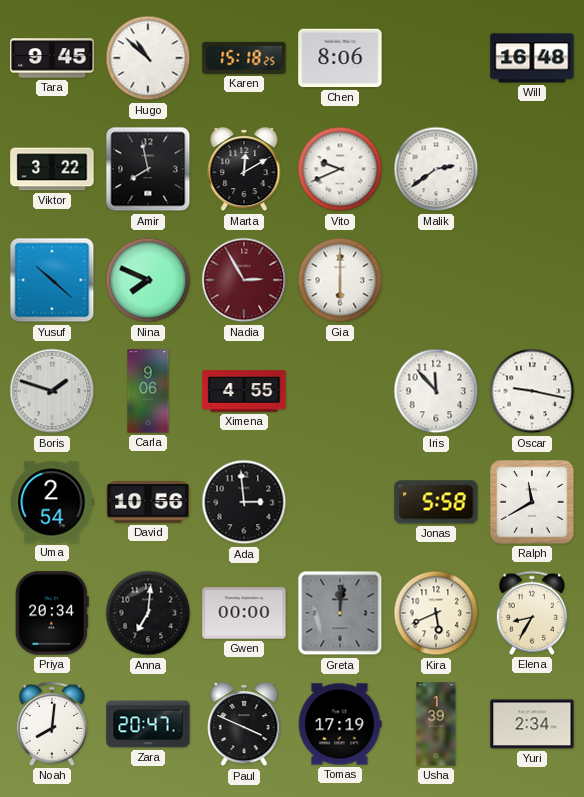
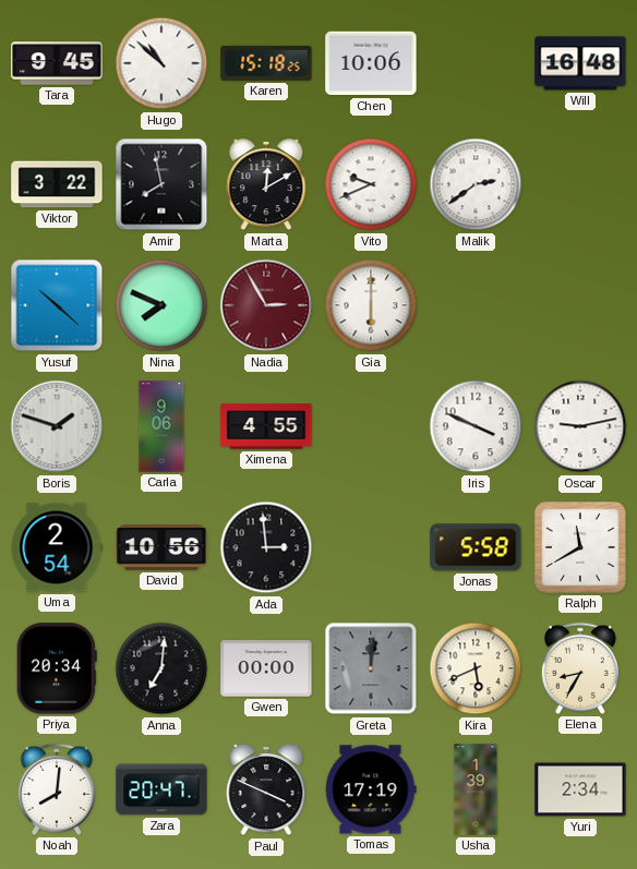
Chen: 8:06 -> 10:06 (371, 63)
Iris: 11:53 -> 3:49 (476, 426)
Oscar: 9:17 -> 9:13 (580, 426)
